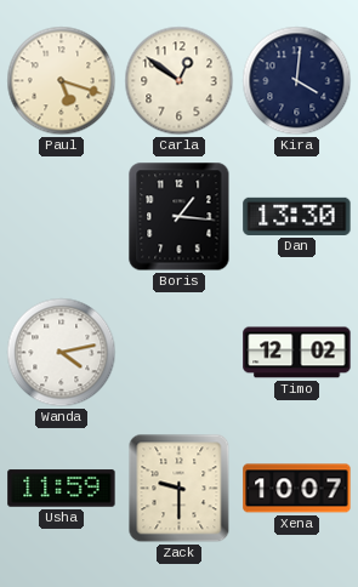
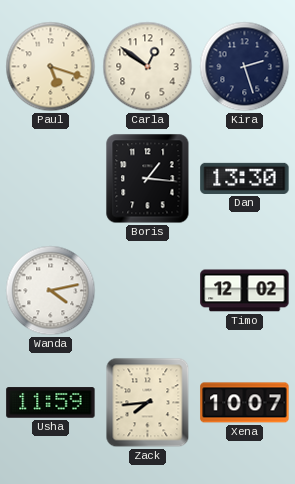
Kira: 4:01 -> 2:27 (245, 67)
Zack: 9:30 -> 7:44 (148, 403)
